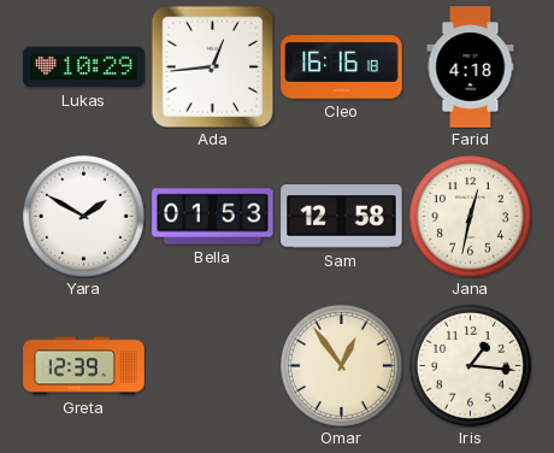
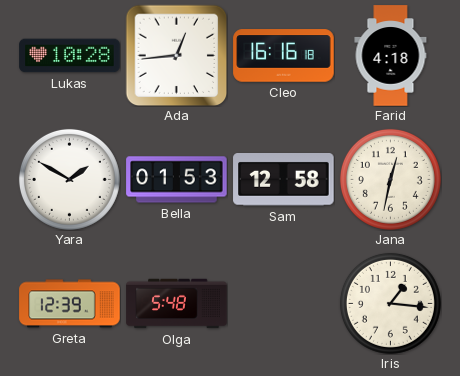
Lukas: 10:29 -> 10:28 (70, 56)
Olga: none -> 5:48 (177, 304)
Omar: 12:54 -> none (341, 365)
